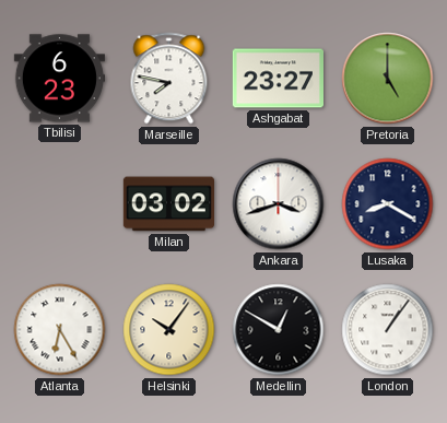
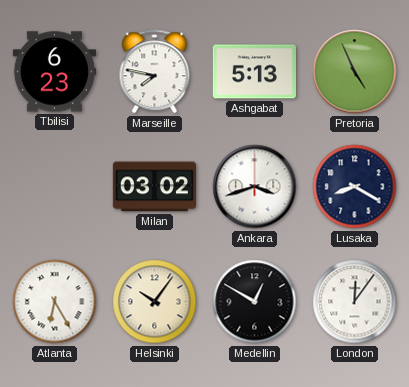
Ashgabat: 23:27 -> 5:13 (254, 72)
Pretoria: 5:00 -> 4:56 (355, 72)
London: 1:06 -> 12:06 (355, 302)
